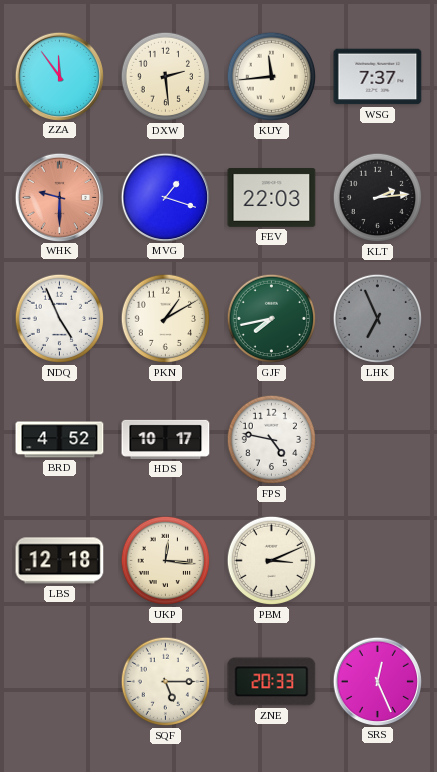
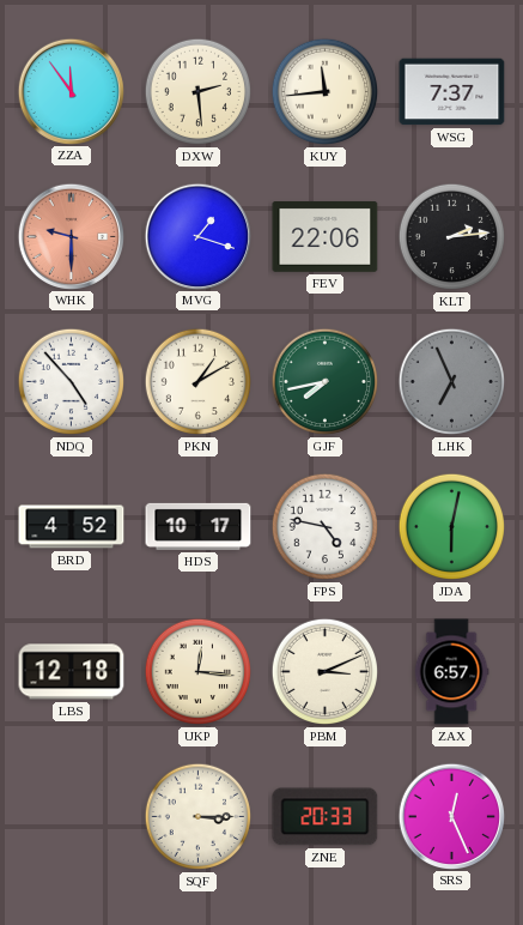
FEV: 22:03 -> 22:06 (326, 237)
NDQ: 4:56 -> 4:53 (72, 382)
JDA: none -> 6:02 (452, 527)
ZAX: none -> 6:57 (451, 672)
SQF: 5:15 -> 3:15 (199, 817)
